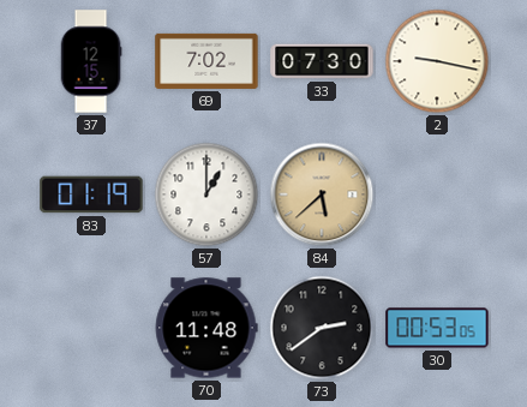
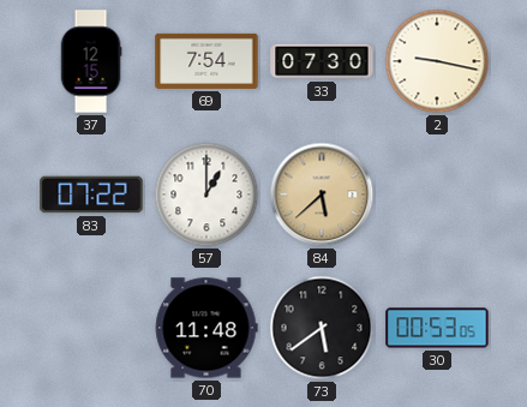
69: 7:02 -> 7:54 (206, 61)
83: 01:19 -> 07:22 (91, 194)
73: 2:39 -> 5:39 (322, 328)
